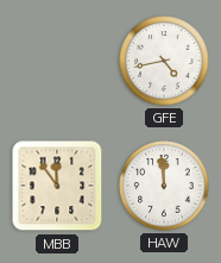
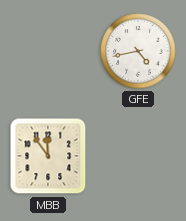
HAW: 11:59 -> none (164, 186)
